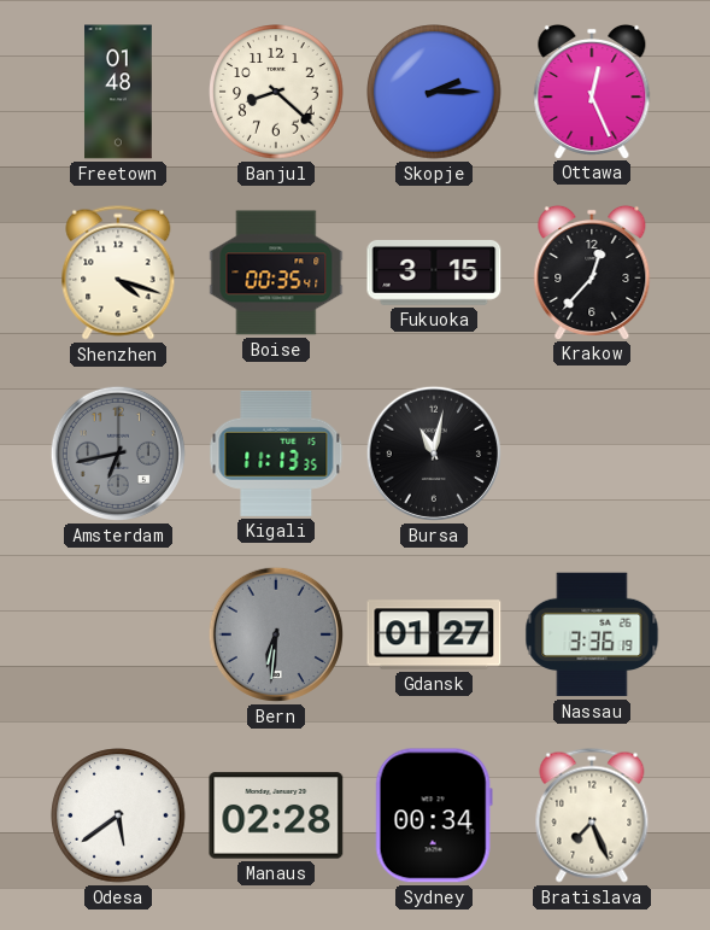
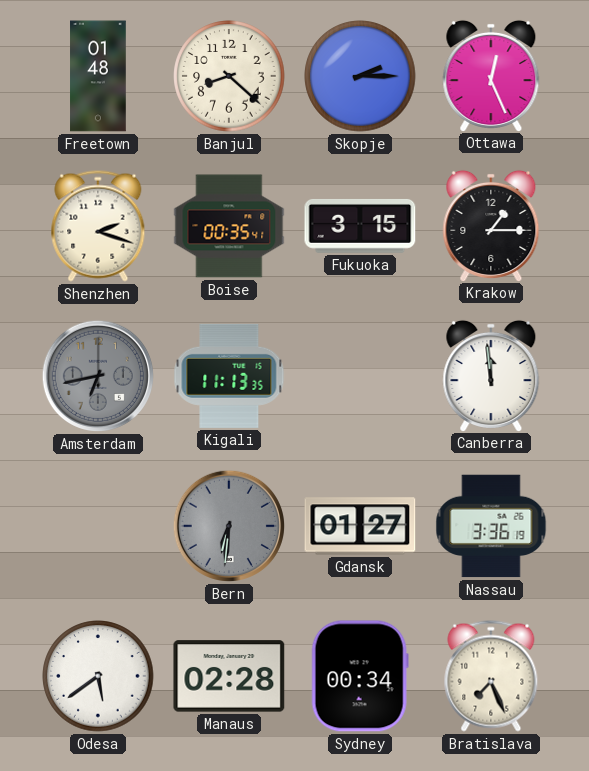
Shenzhen: 4:18 -> 2:18 (98, 226)
Krakow: 12:37 -> 1:15 (491, 225)
Bursa: 11:02 -> none (434, 454)
Canberra: none -> 11:59 (491, 375)
